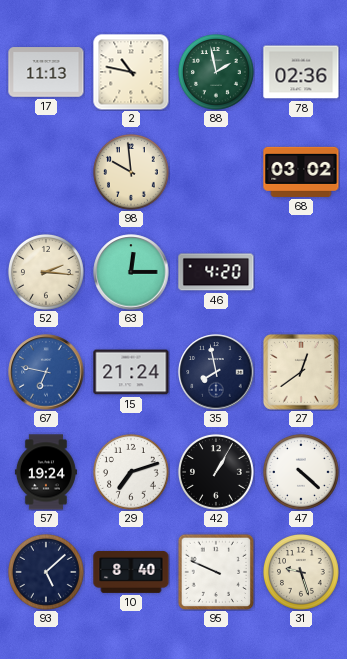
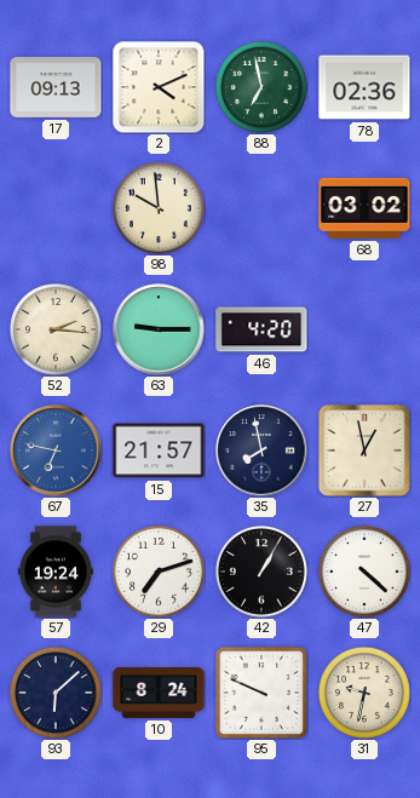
17: 11:13 -> 09:13 (56, 87)
2: 10:47 -> 4:11 (159, 87)
88: 1:58 -> 6:58 (261, 87)
63: 12:15 -> 9:15 (159, 329)
15: 21:24 -> 21:57 (159, 450)
27: 12:39 -> 12:58 (364, 450)
93: 5:08 -> 6:08 (56, 693)
10: 8:40 -> 8:24 (159, 693)
31: 9:27 -> 9:32 (364, 693)
